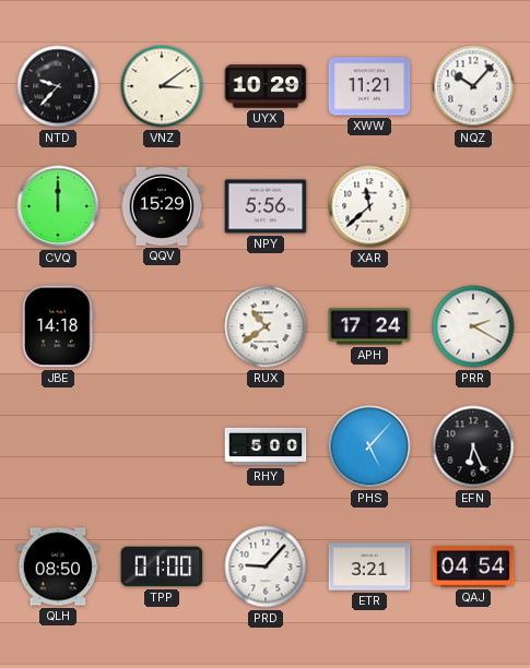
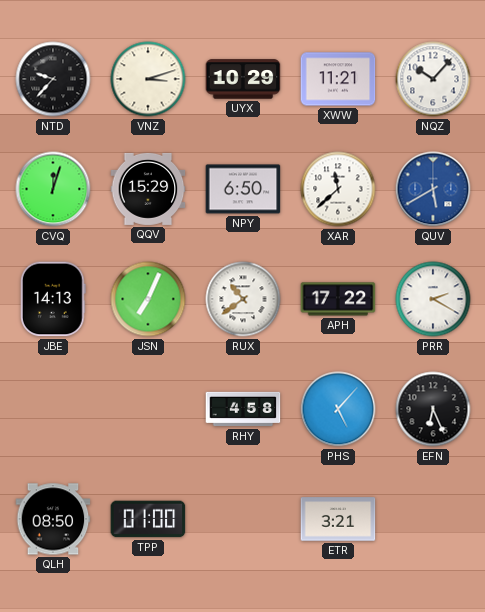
VNZ: 3:09 -> 3:12 (148, 79)
CVQ: 12:00 -> 12:03 (53, 189)
NPY: 5:56 -> 6:50 (243, 189)
QUV: none -> 5:40 (433, 189)
JBE: 14:18 -> 14:13 (53, 299)
JSN: none -> 7:04 (148, 299)
APH: 17:24 -> 17:22 (338, 299)
RHY: 5:00 -> 4:58 (243, 409)
PRD: 9:07 -> none (266, 566)
QAJ: 04:54 -> none (473, 568)
